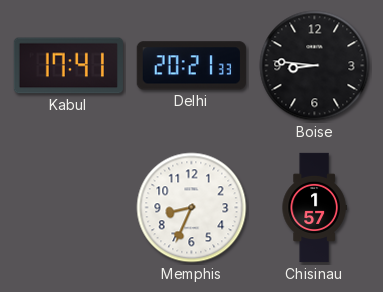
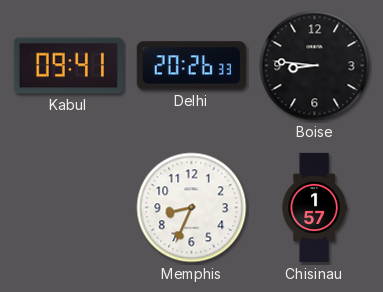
Kabul: 17:41 -> 09:41 (68, 66)
Delhi: 20:21 -> 20:26 (191, 66)
